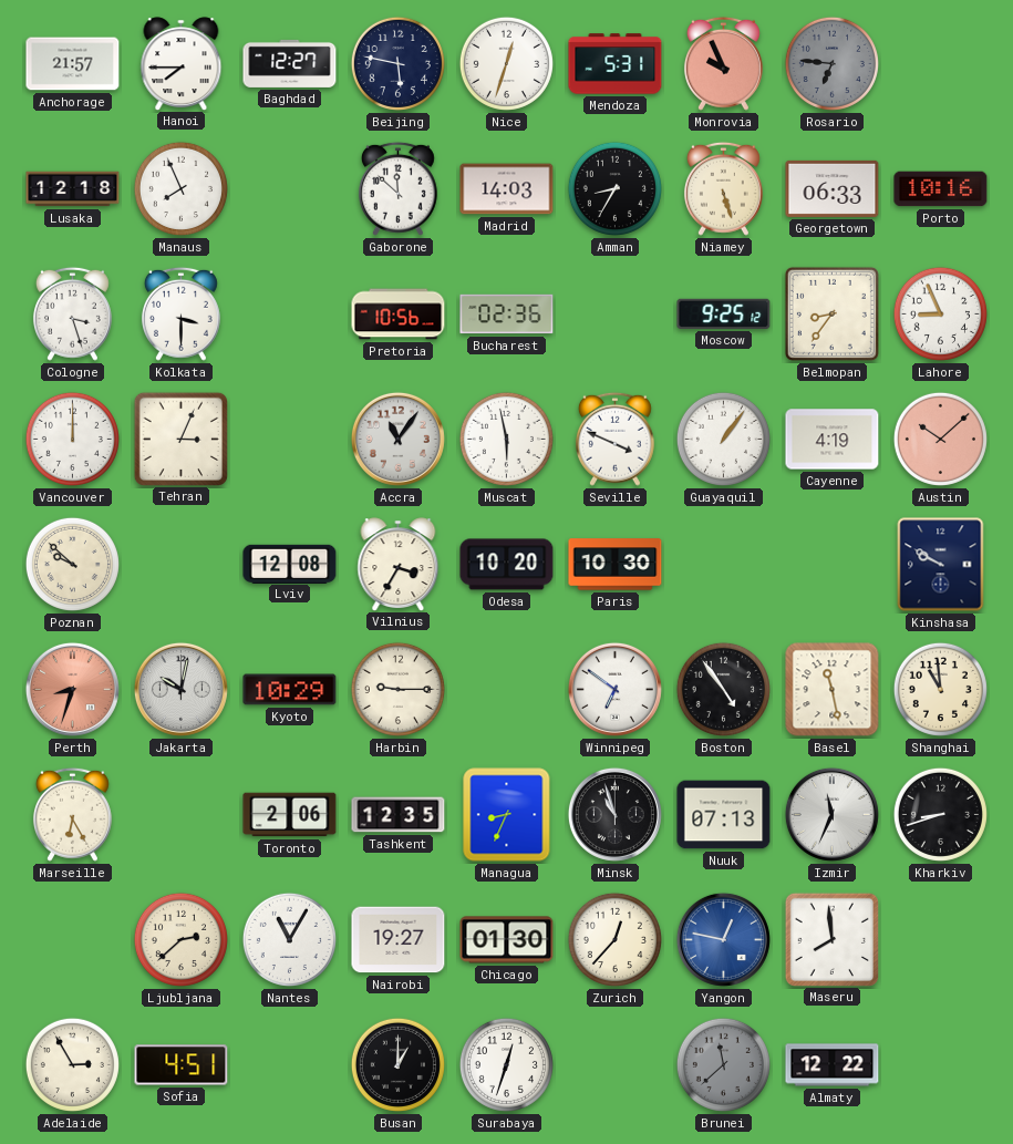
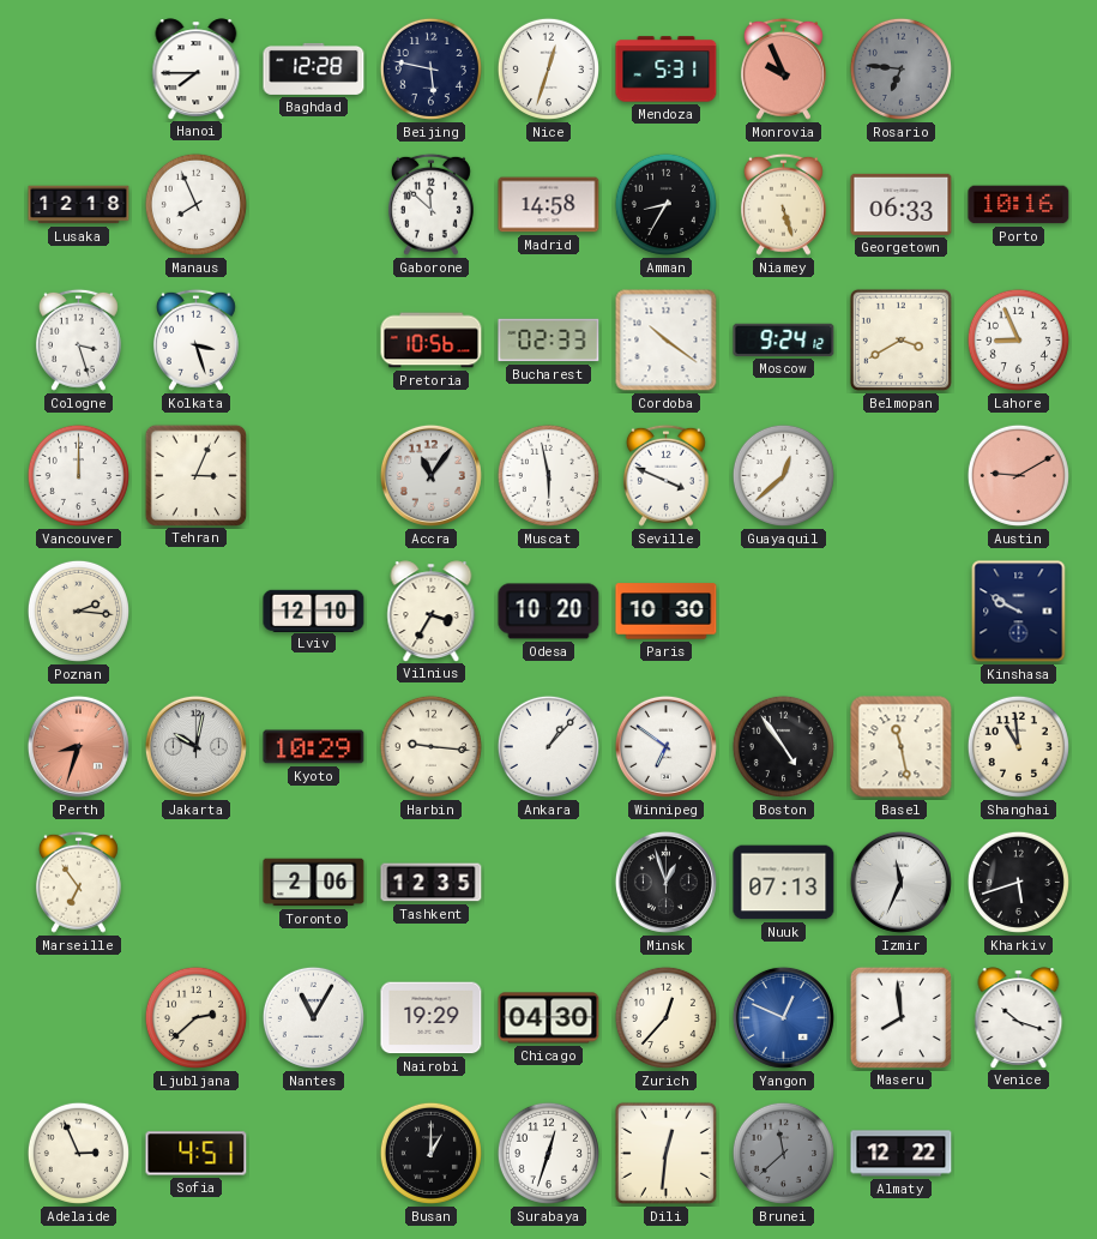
Anchorage: 21:57 -> none (73, 64)
Baghdad: 12:27 -> 12:28 (314, 68)
Madrid: 14:03 -> 14:58 (549, 205)
Kolkata: 3:30 -> 3:27 (195, 339)
Bucharest: 02:36 -> 02:33 (549, 341)
Cordoba: none -> 10:21 (667, 341)
Moscow: 9:25 -> 9:24 (784, 339)
Belmopan: 8:36 -> 3:40 (900, 339)
Guayaquil: 1:06 -> 12:38 (783, 475)
Cayenne: 4:19 -> none (833, 440)
Austin: 10:08 -> 9:10 (1018, 475)
Poznan: 9:52 -> 2:16 (78, 611)
Lviv: 12:08 -> 12:10 (314, 611)
Harbin: 9:15 -> 9:16 (430, 746)
Ankara: none -> 1:07 (548, 746)
Marseille: 6:25 -> 6:54 (78, 882)
Managua: 8:34 -> none (507, 815)
Minsk: 10:57 -> 12:57 (665, 882)
Kharkiv: 8:42 -> 5:42 (1018, 882)
Nairobi: 19:27 -> 19:29 (432, 1018)
Chicago: 01:30 -> 04:30 (549, 1018)
Yangon: 12:47 -> 12:49 (783, 1017)
Venice: none -> 10:18 (1019, 1017)
Adelaide: 2:55 -> 2:56 (78, 1153)
Dili: none -> 12:31 (665, 1153)
